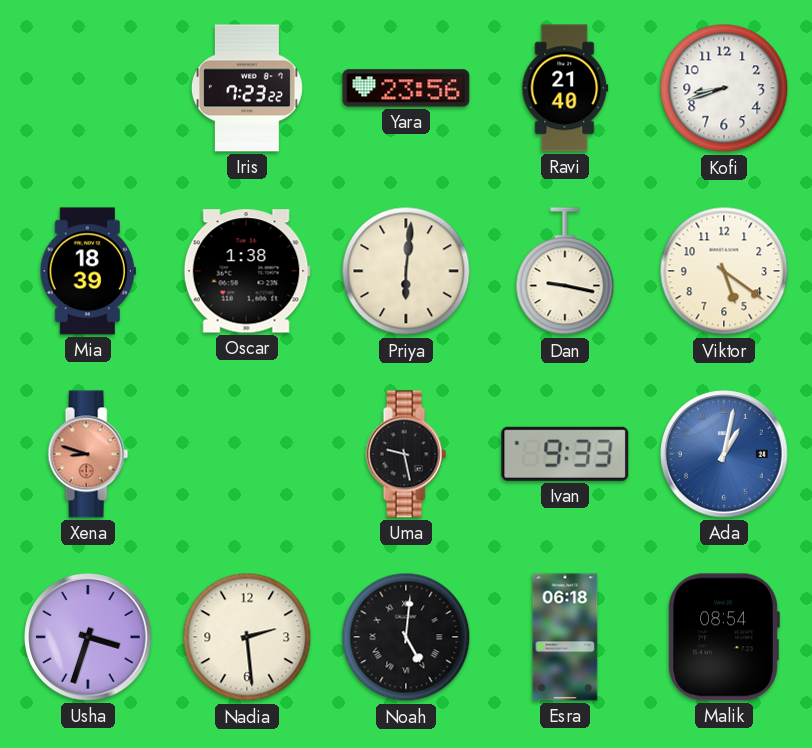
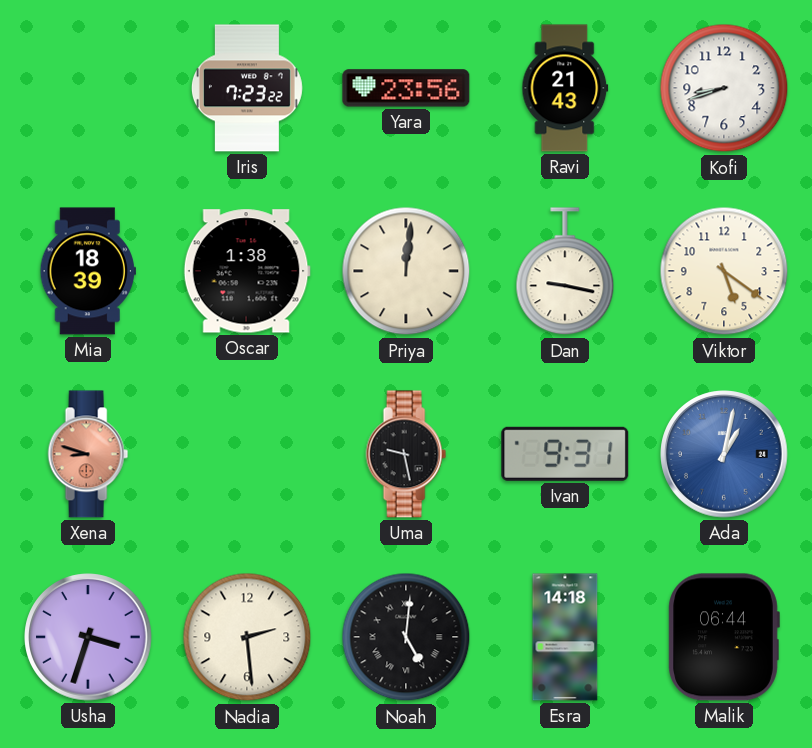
Ravi: 21:40 -> 21:43 (565, 88)
Priya: 6:01 -> 12:01 (406, 271)
Ivan: 9:33 -> 9:31 (565, 454)
Esra: 06:18 -> 14:18 (565, 637)
Malik: 08:54 -> 06:44 (724, 637)
